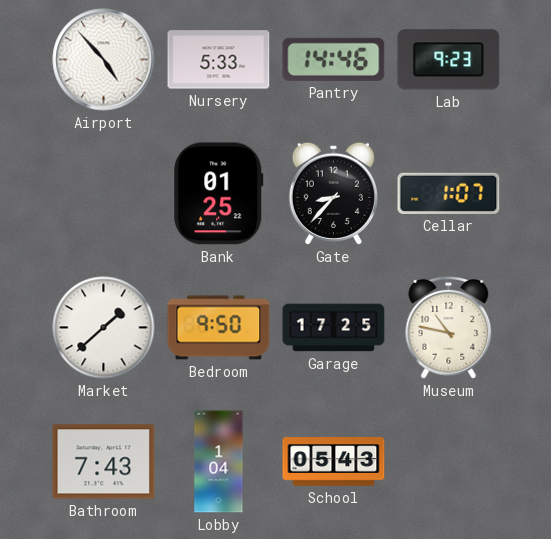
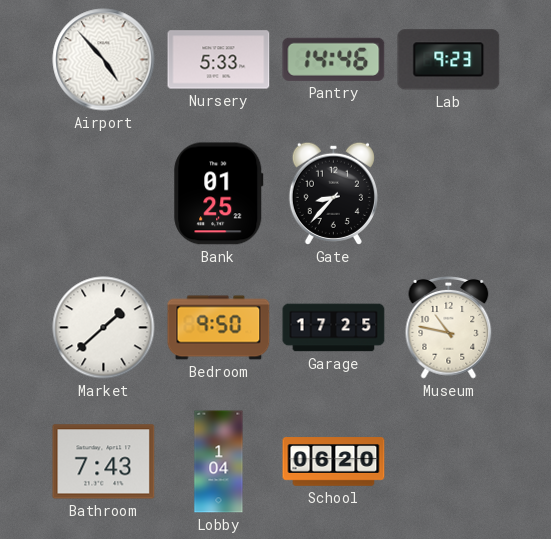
Cellar: 1:07 -> none (449, 193)
School: 05:43 -> 06:20 (334, 462)
